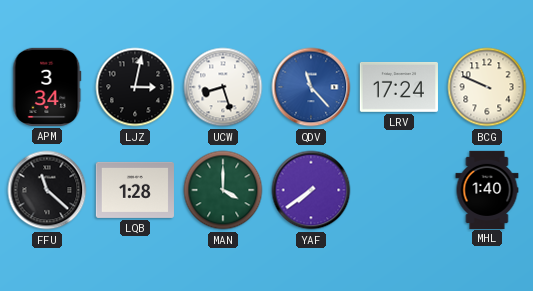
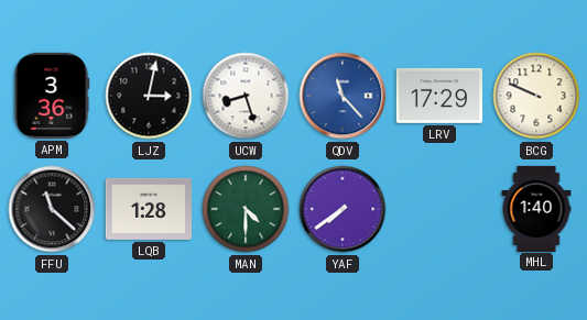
APM: 3:34 -> 3:36 (52, 96)
LRV: 17:24 -> 17:29 (439, 96)
MAN: 4:00 -> 4:30 (246, 209)
